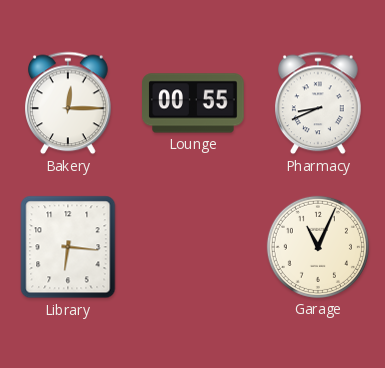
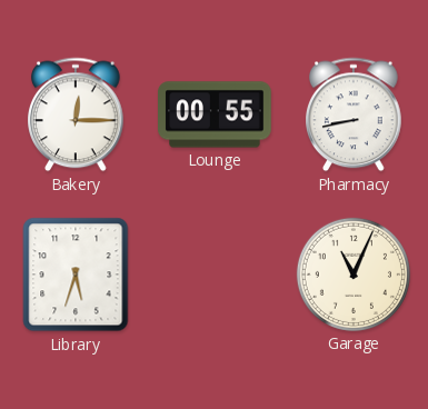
Pharmacy: 8:41 -> 8:43 (355, 114)
Library: 6:16 -> 5:33 (76, 275)
